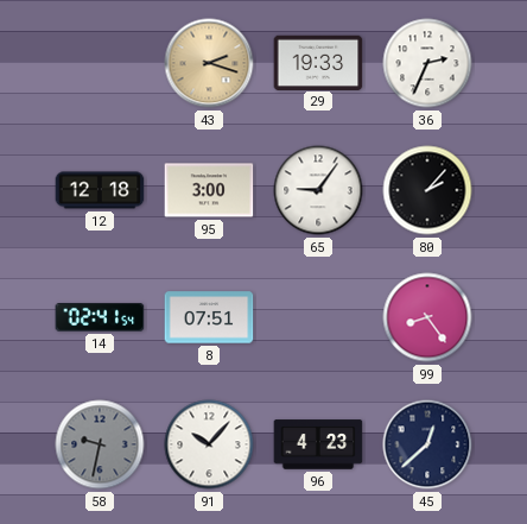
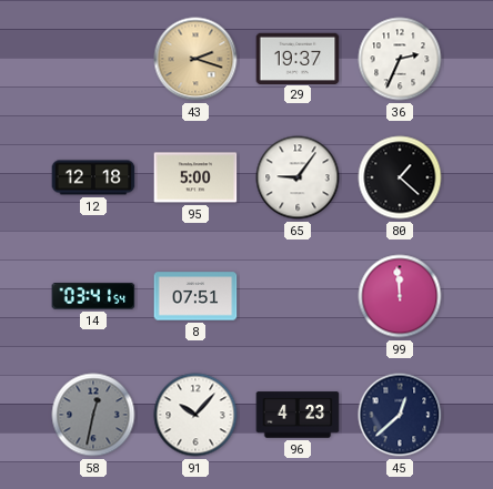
29: 19:33 -> 19:37 (298, 58)
95: 3:00 -> 5:00 (195, 177)
80: 2:07 -> 1:22 (400, 177)
14: 02:41 -> 03:41 (93, 296)
99: 8:24 -> 11:59 (400, 296)
58: 9:32 -> 12:32 (93, 415)
